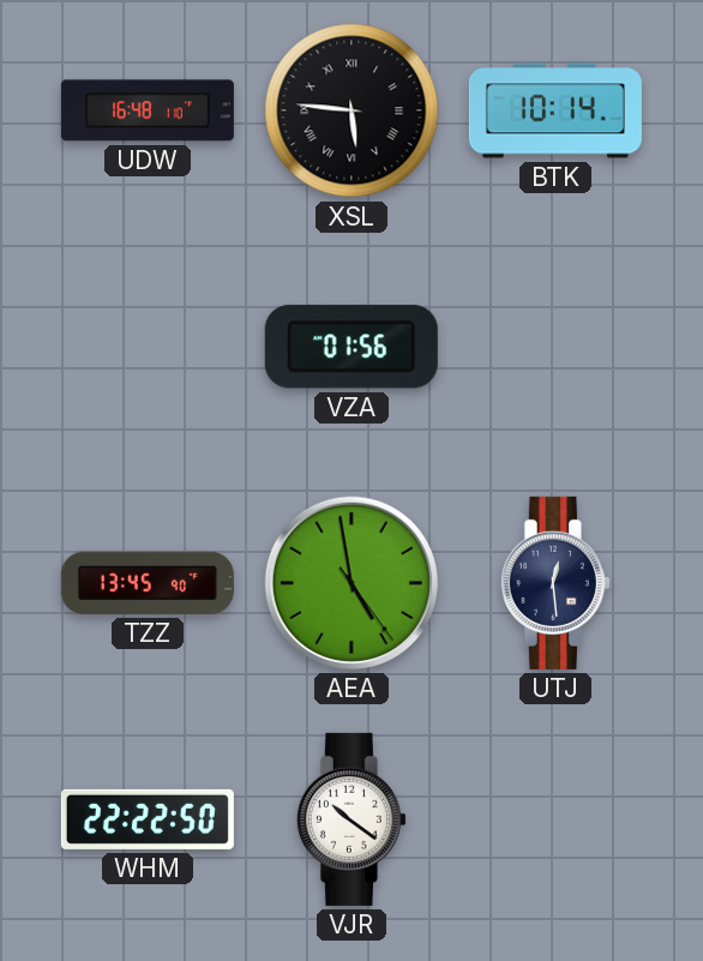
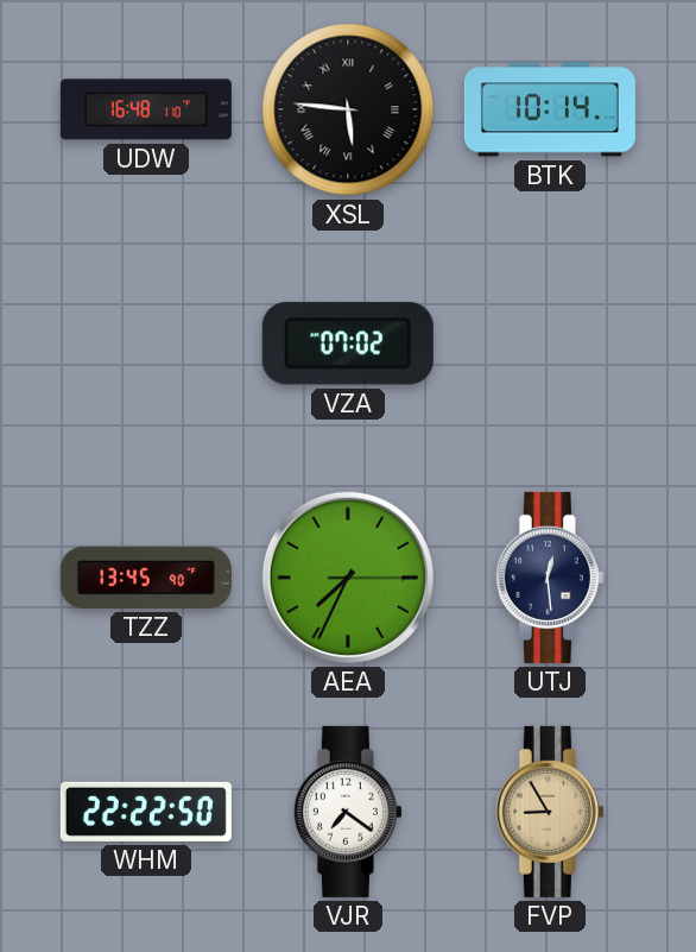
VZA: 01:56 -> 07:02 (348, 343)
AEA: 4:58 -> 7:34 (348, 578)
VJR: 10:21 -> 7:21 (348, 812)
FVP: none -> 8:55 (550, 812)
